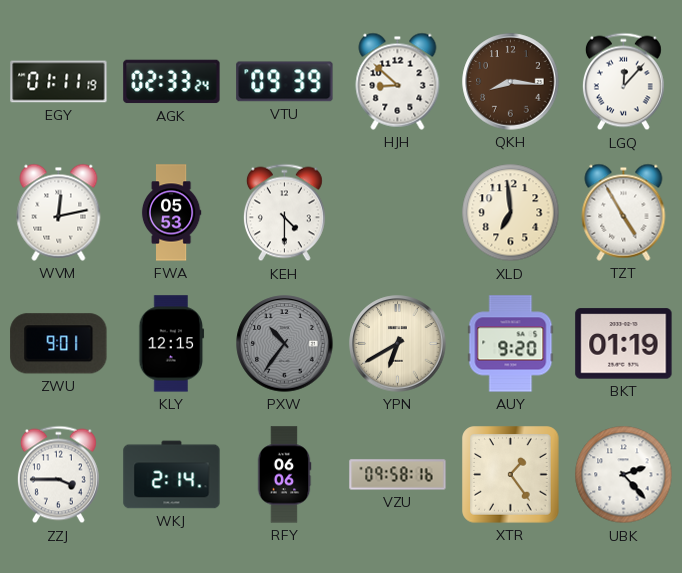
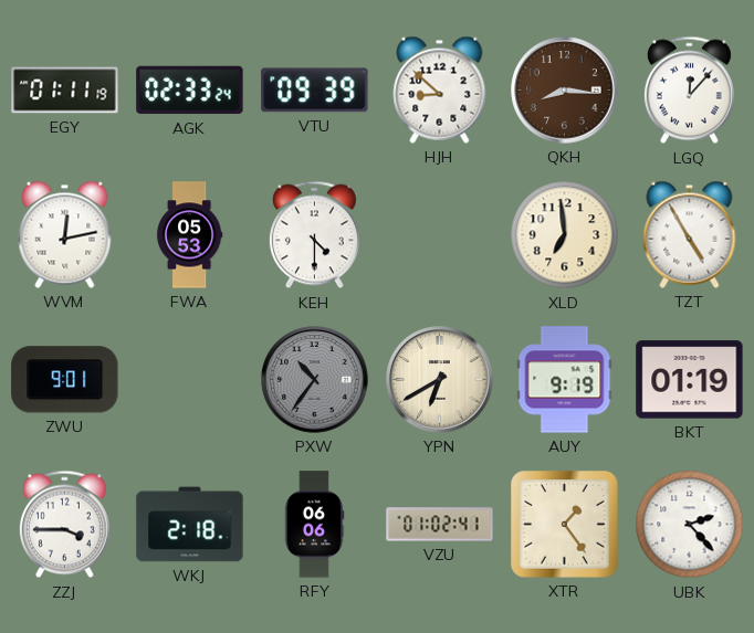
KLY: 12:15 -> none (172, 344)
AUY: 9:20 -> 9:19 (565, 380)
WKJ: 2:14 -> 2:18 (190, 525)
VZU: 09:58 -> 01:02 (440, 525)
